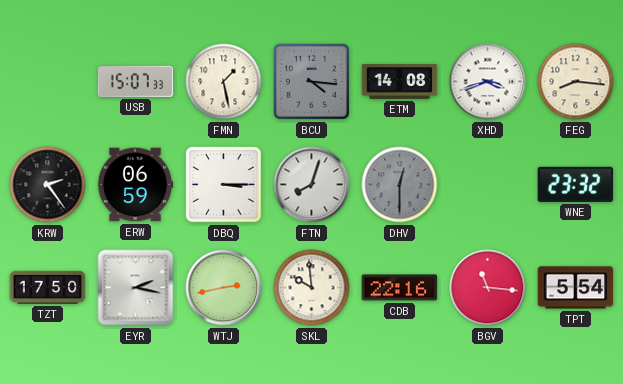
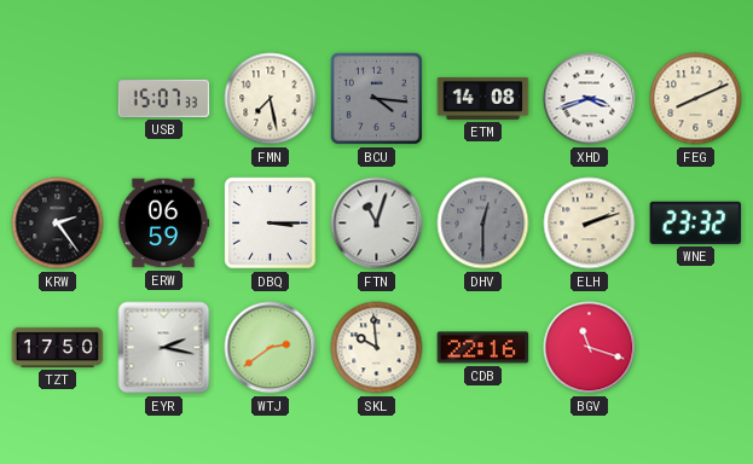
FMN: 1:28 -> 7:28 (271, 99)
FEG: 8:16 -> 8:11 (696, 99)
FTN: 8:03 -> 11:03 (377, 224)
ELH: none -> 2:12 (590, 224)
WTJ: 2:43 -> 2:39 (271, 348)
BGV: 11:16 -> 11:18 (590, 348)
TPT: 5:54 -> none (576, 288)
